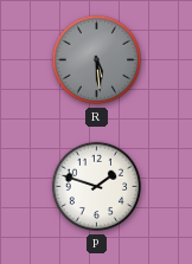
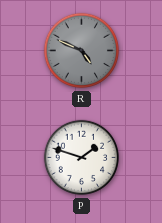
R: 5:29 -> 4:49 (82, 51)
